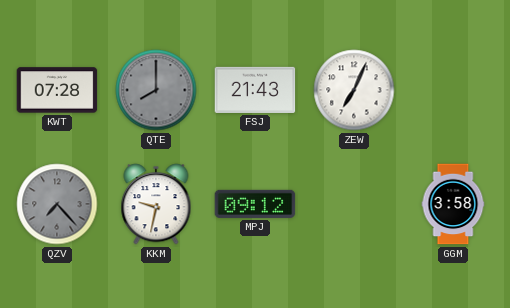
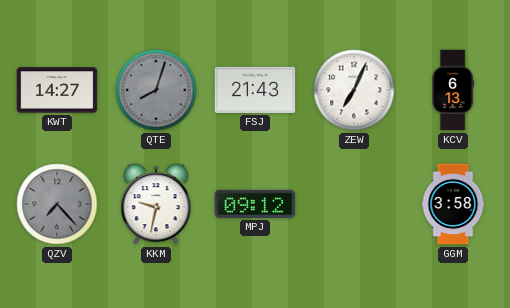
KWT: 07:28 -> 14:27 (57, 90)
QTE: 8:00 -> 8:03 (156, 90)
KCV: none -> 6:13 (453, 90)
